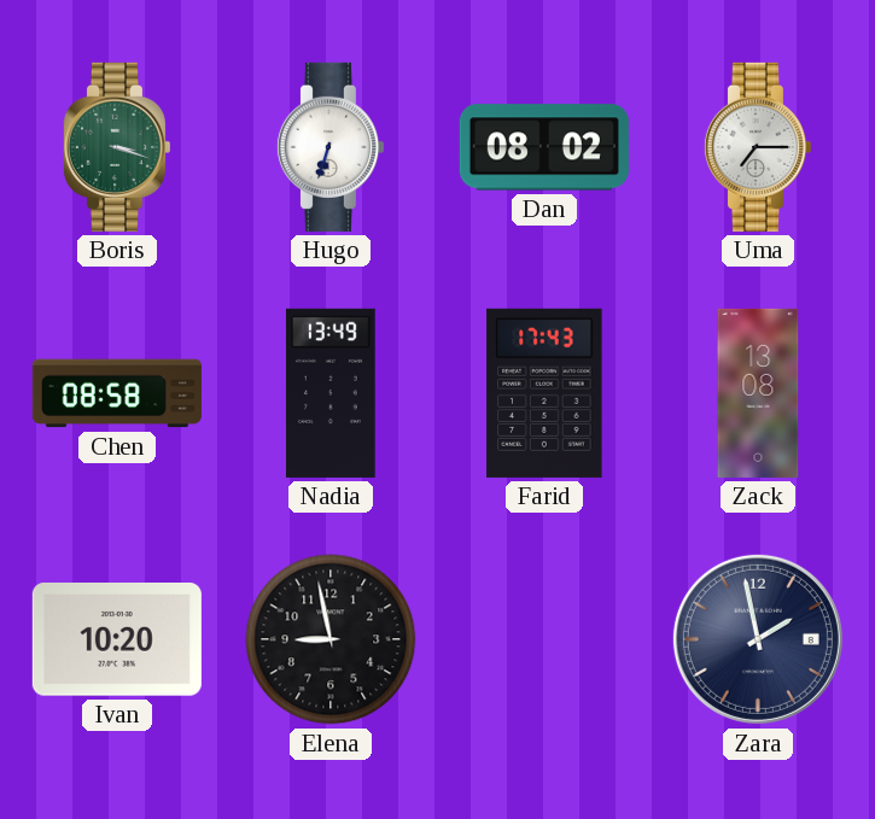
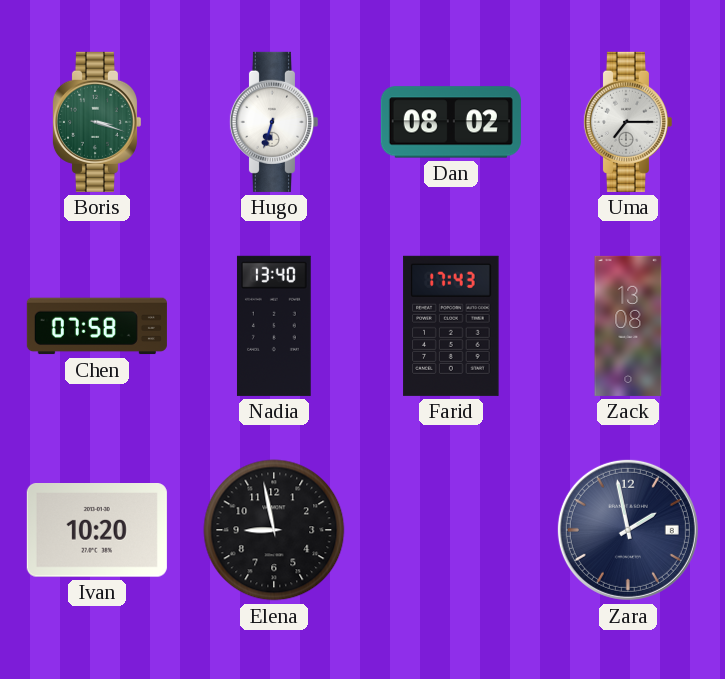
Chen: 08:58 -> 07:58 (97, 326)
Nadia: 13:49 -> 13:40 (274, 326)
